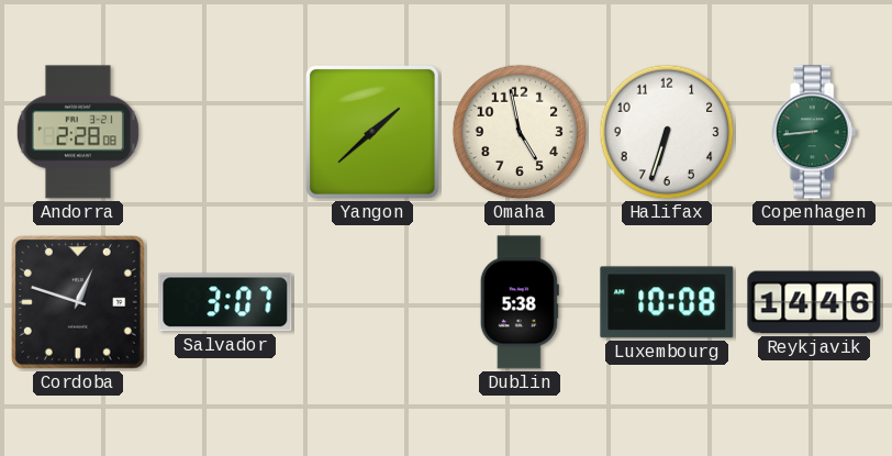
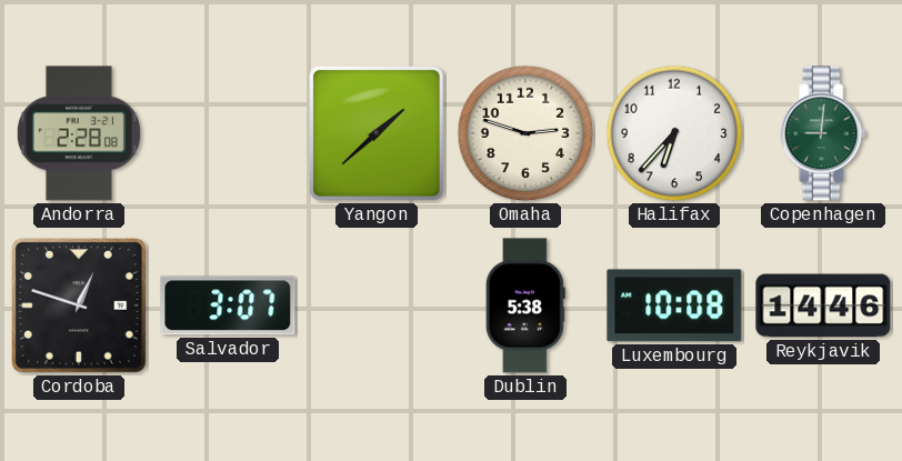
Omaha: 4:58 -> 2:48 (525, 133)
Halifax: 6:33 -> 6:37 (674, 133)
Copenhagen: 8:44 -> 9:01 (823, 133)
